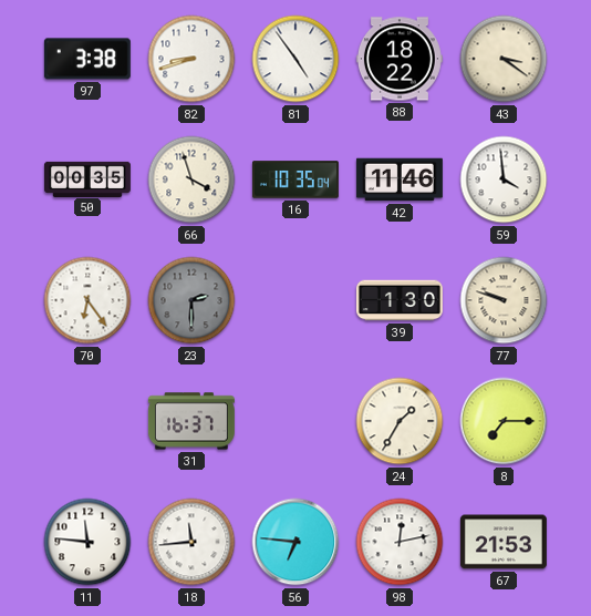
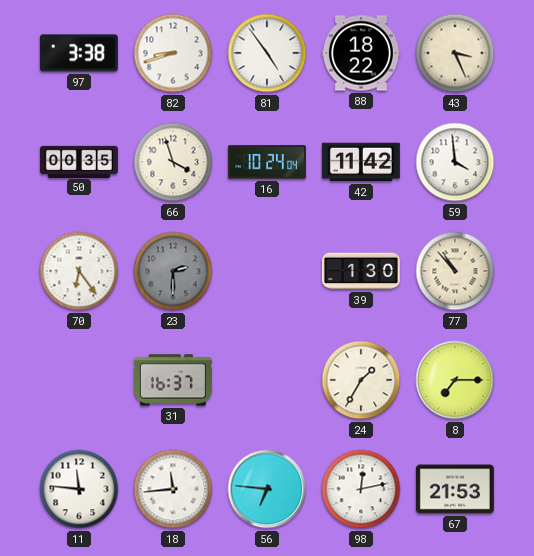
43: 3:21 -> 3:26 (455, 53)
16: 10:35 -> 10:24 (267, 162)
42: 11:46 -> 11:42 (361, 162)
77: 9:48 -> 10:53 (455, 271)
